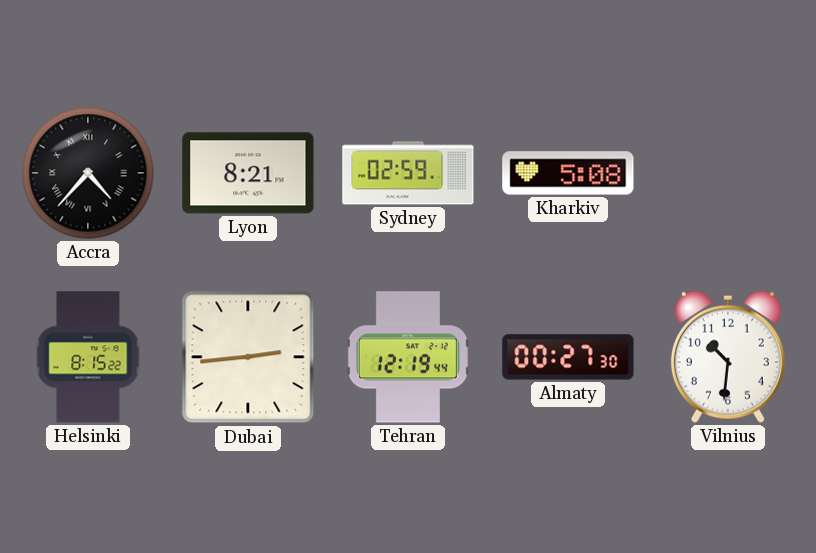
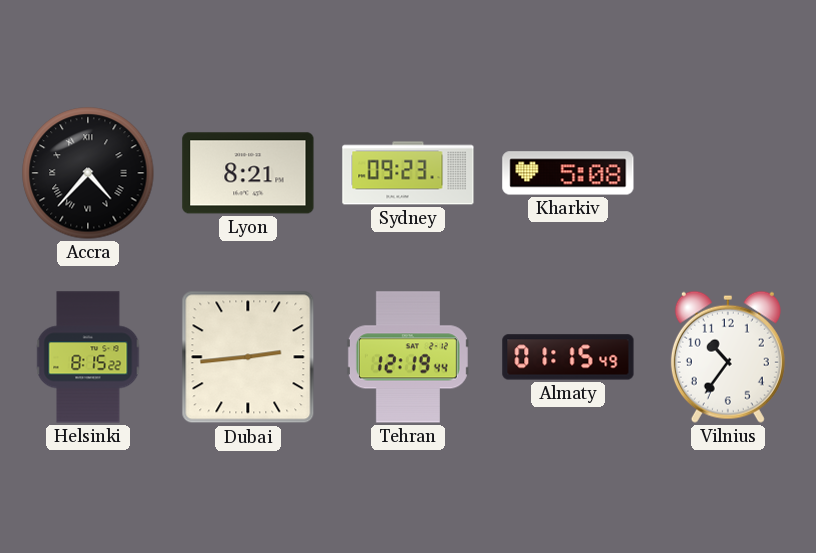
Sydney: 02:59 -> 09:23 (408, 173)
Almaty: 00:27 -> 01:15 (568, 357)
Vilnius: 10:31 -> 10:36 (728, 357)
